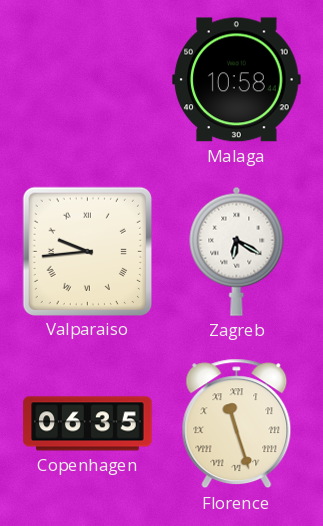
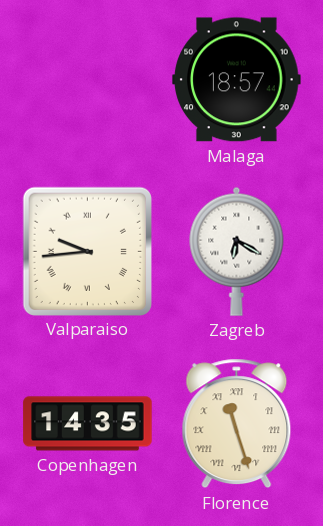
Malaga: 10:58 -> 18:57 (237, 80)
Copenhagen: 06:35 -> 14:35 (88, 424)
